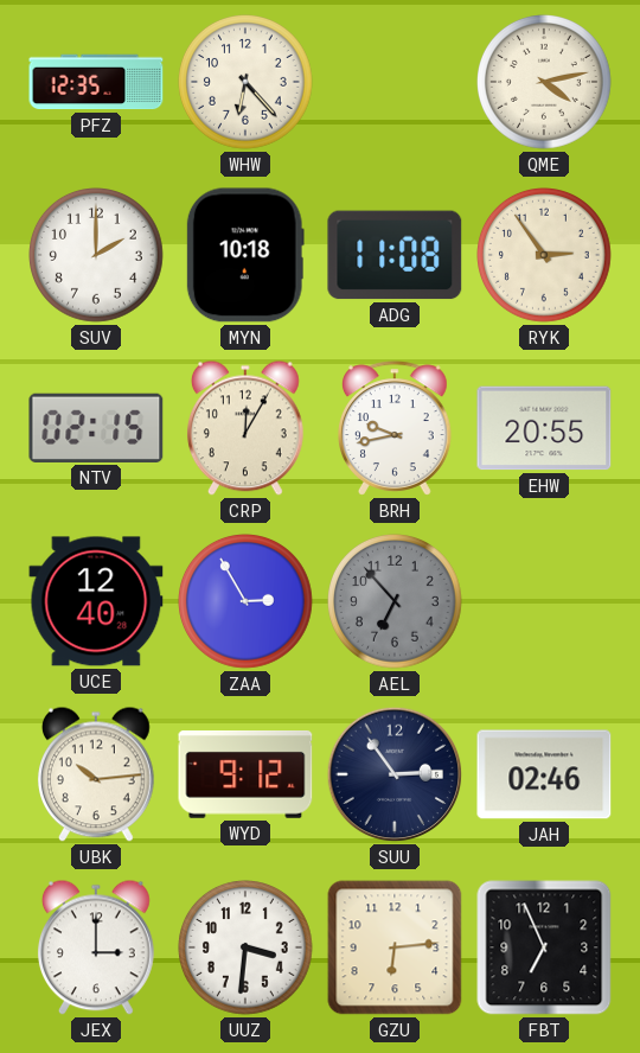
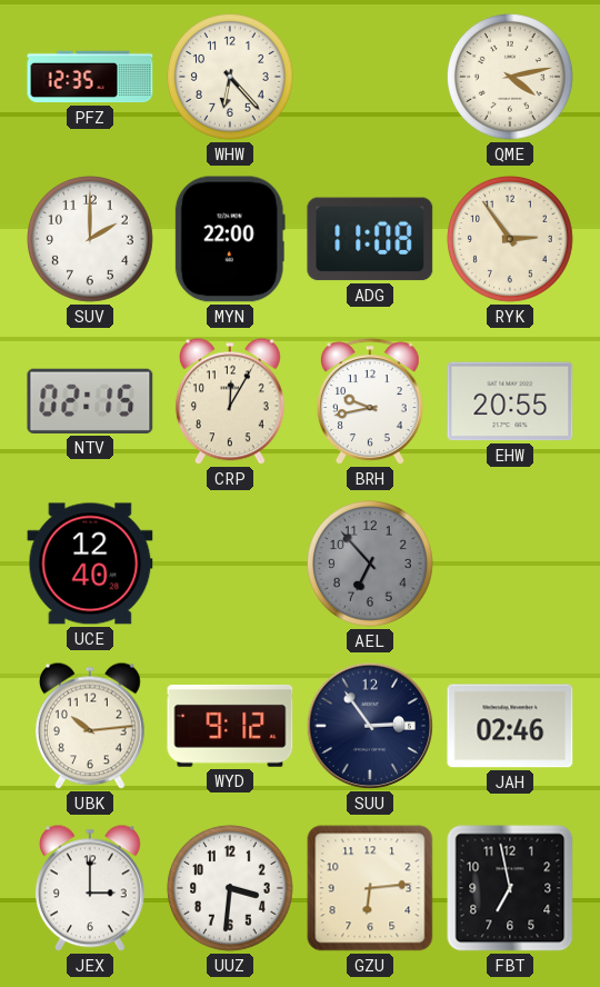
MYN: 10:18 -> 22:00 (230, 239)
ZAA: 2:55 -> none (247, 602)
FBT: 6:56 -> 6:58 (510, 888)
